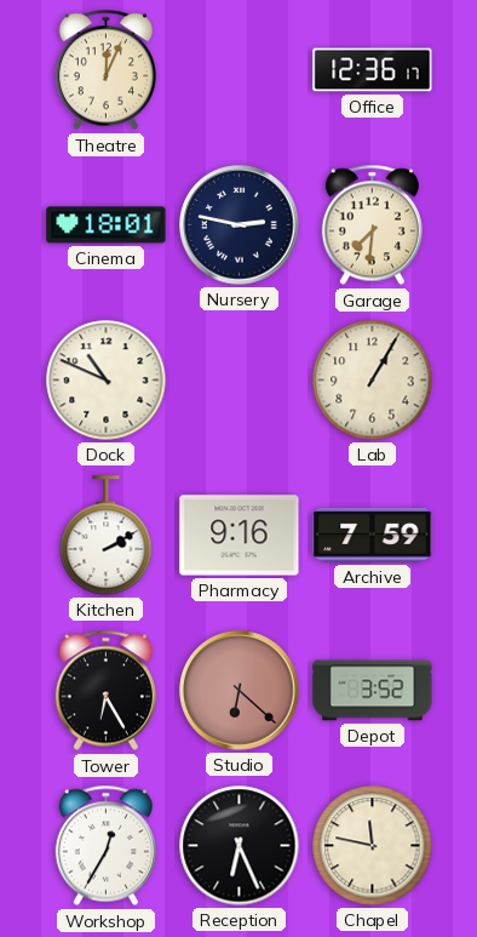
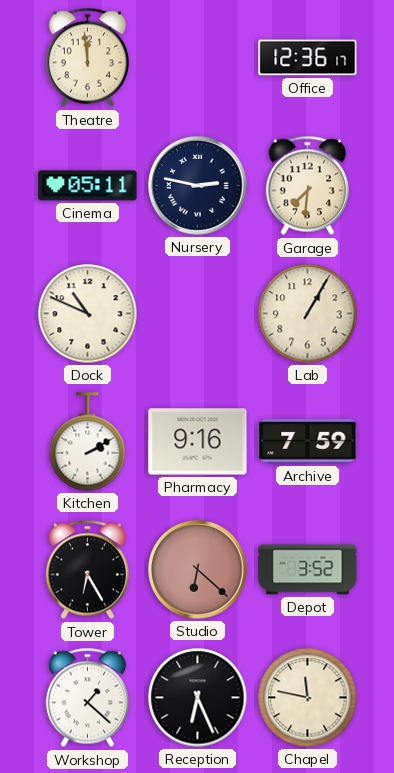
Theatre: 12:04 -> 11:59 (87, 58)
Cinema: 18:01 -> 05:11 (88, 186)
Workshop: 12:35 -> 1:22 (87, 698)
